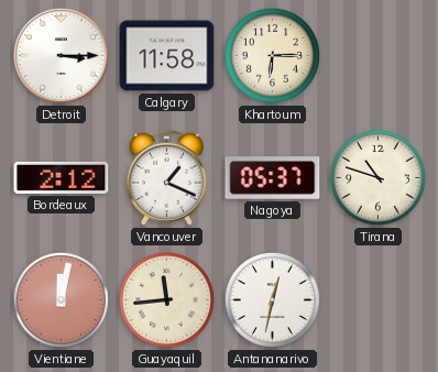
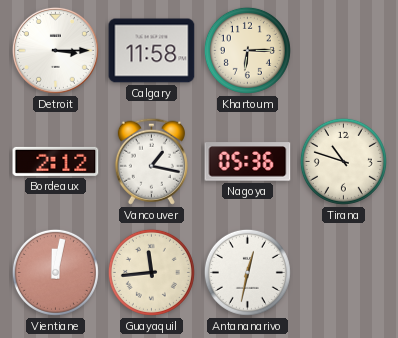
Vancouver: 1:19 -> 1:17 (151, 161)
Nagoya: 05:37 -> 05:36 (248, 162)
